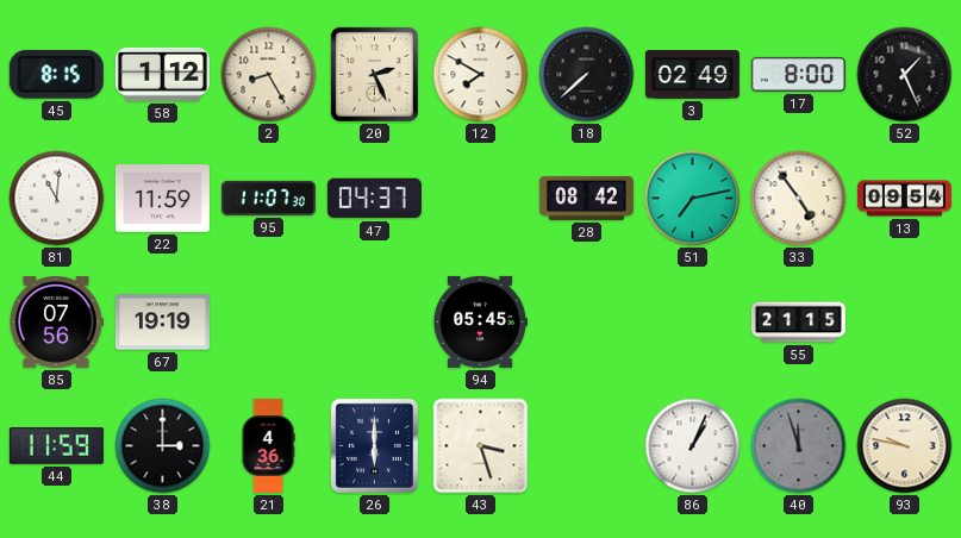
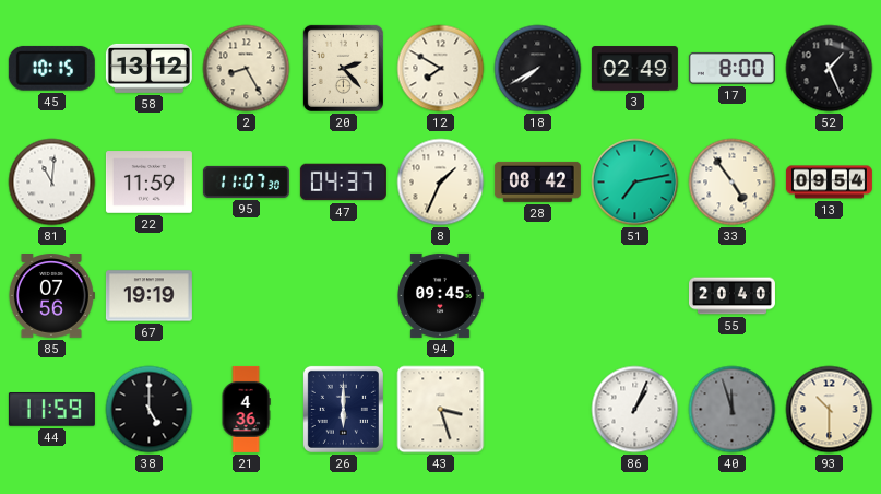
45: 8:15 -> 10:15 (51, 68)
58: 1:12 -> 13:12 (148, 68)
20: 2:26 -> 2:23 (343, 68)
18: 7:38 -> 7:40 (538, 69)
8: none -> 1:34 (441, 183)
94: 05:45 -> 09:45 (440, 295)
55: 21:15 -> 20:40 (731, 296)
38: 3:00 -> 5:00 (150, 410)
93: 9:47 -> 10:30 (830, 410)
